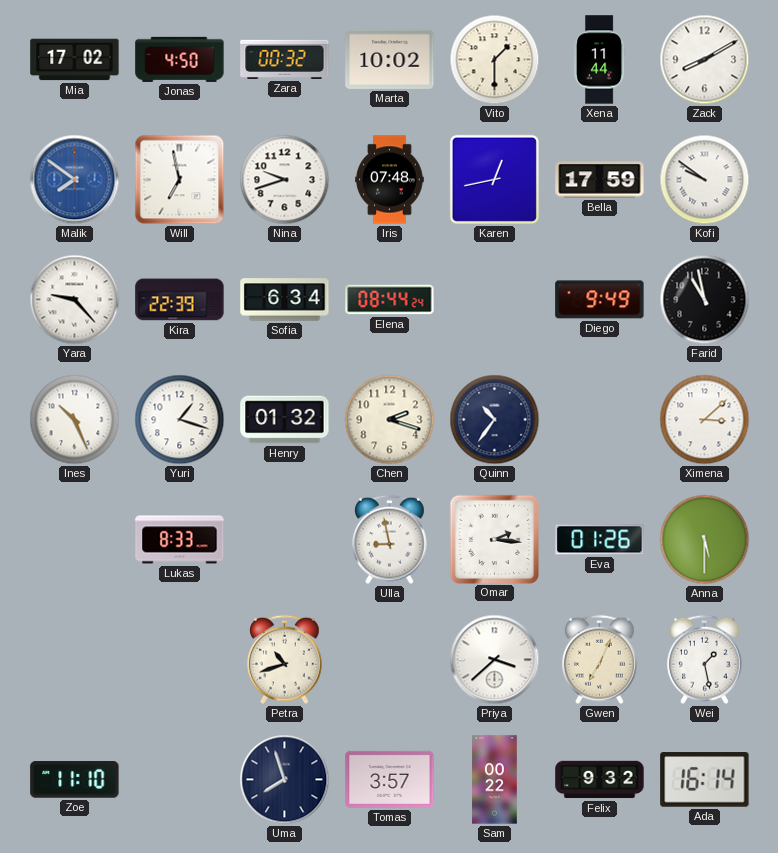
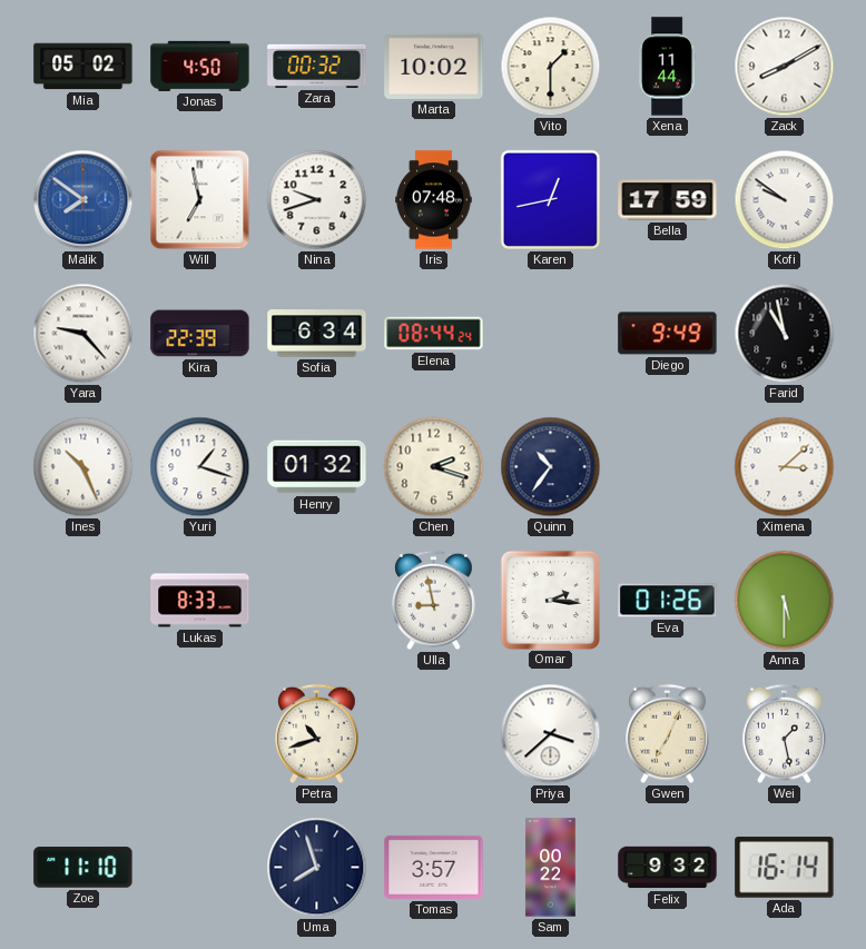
Mia: 17:02 -> 05:02 (83, 67)
